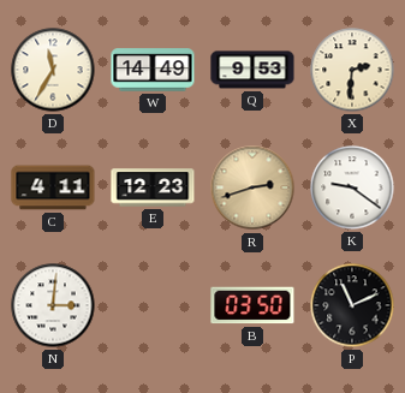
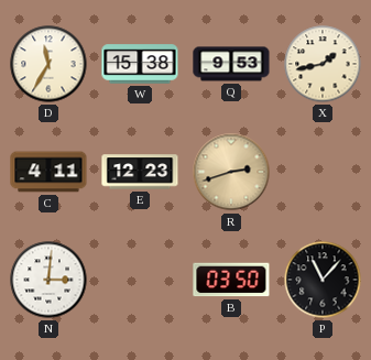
W: 14:49 -> 15:38 (140, 64)
X: 2:31 -> 1:43 (323, 64)
K: 9:21 -> none (352, 187)
P: 11:11 -> 11:07 (323, 280)
